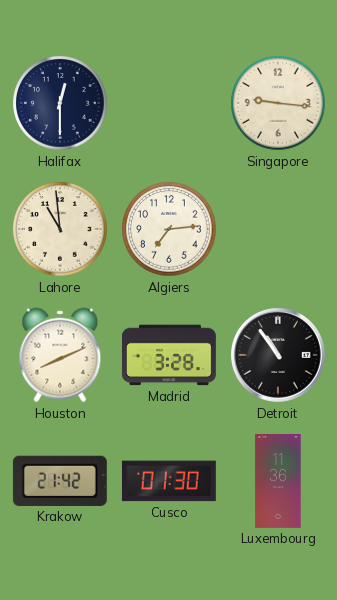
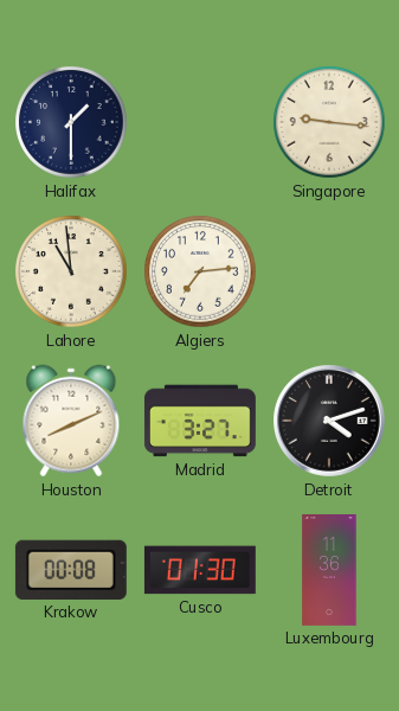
Halifax: 12:30 -> 1:30 (71, 122)
Madrid: 3:28 -> 3:27 (200, 421)
Detroit: 10:54 -> 4:12 (330, 422)
Krakow: 21:42 -> 00:08 (71, 570)
